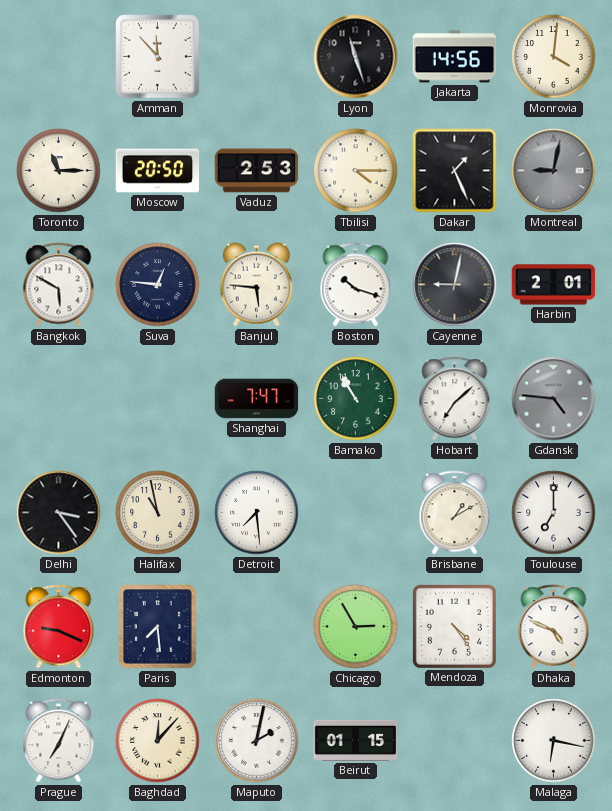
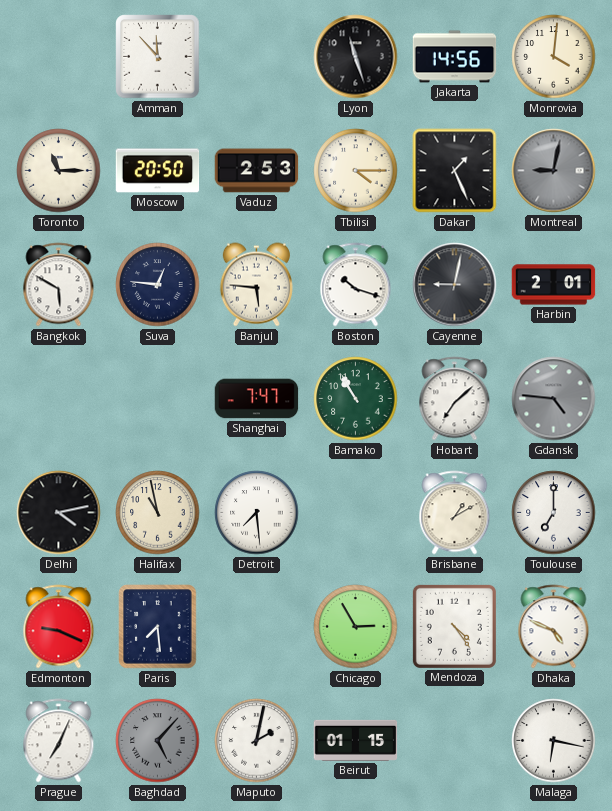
Delhi: 3:24 -> 4:13 (59, 513)
Baghdad: 12:07 -> 5:07 (158, 741)
Baghdad dial: cream -> grey (158, 741)
